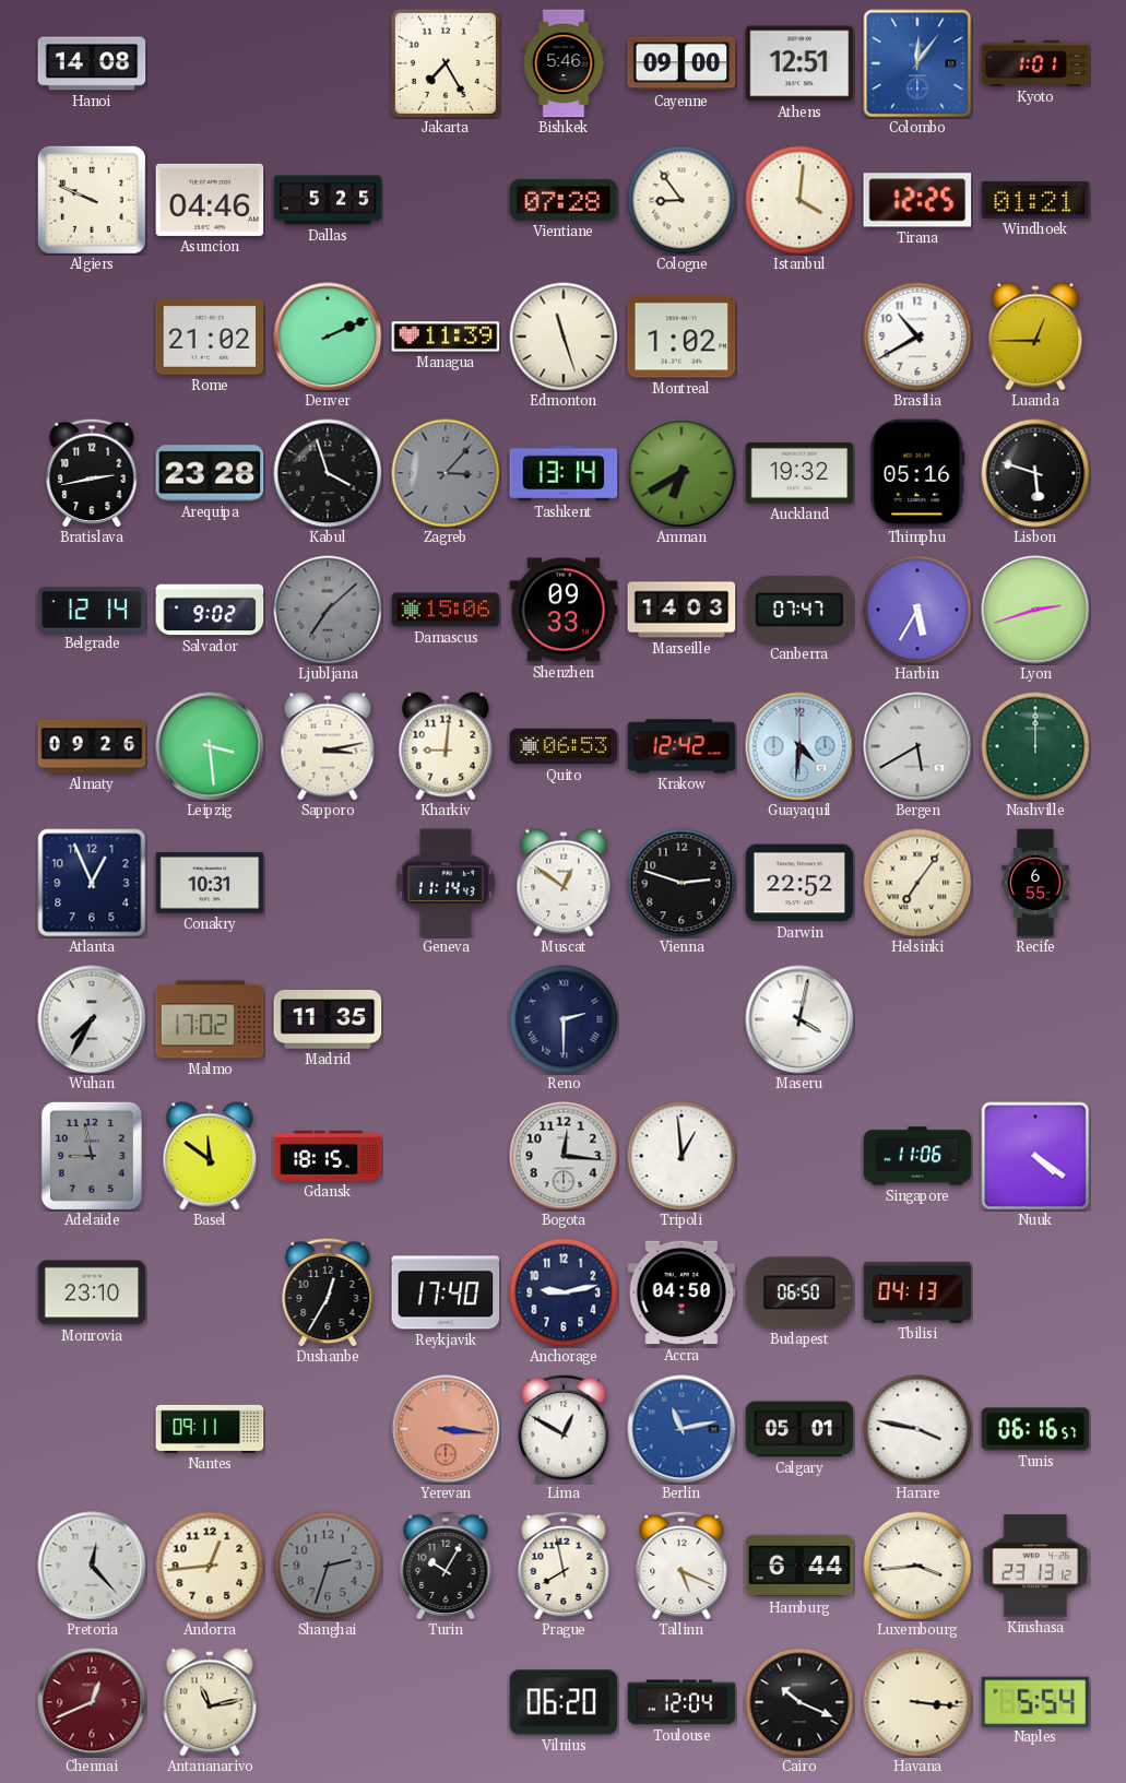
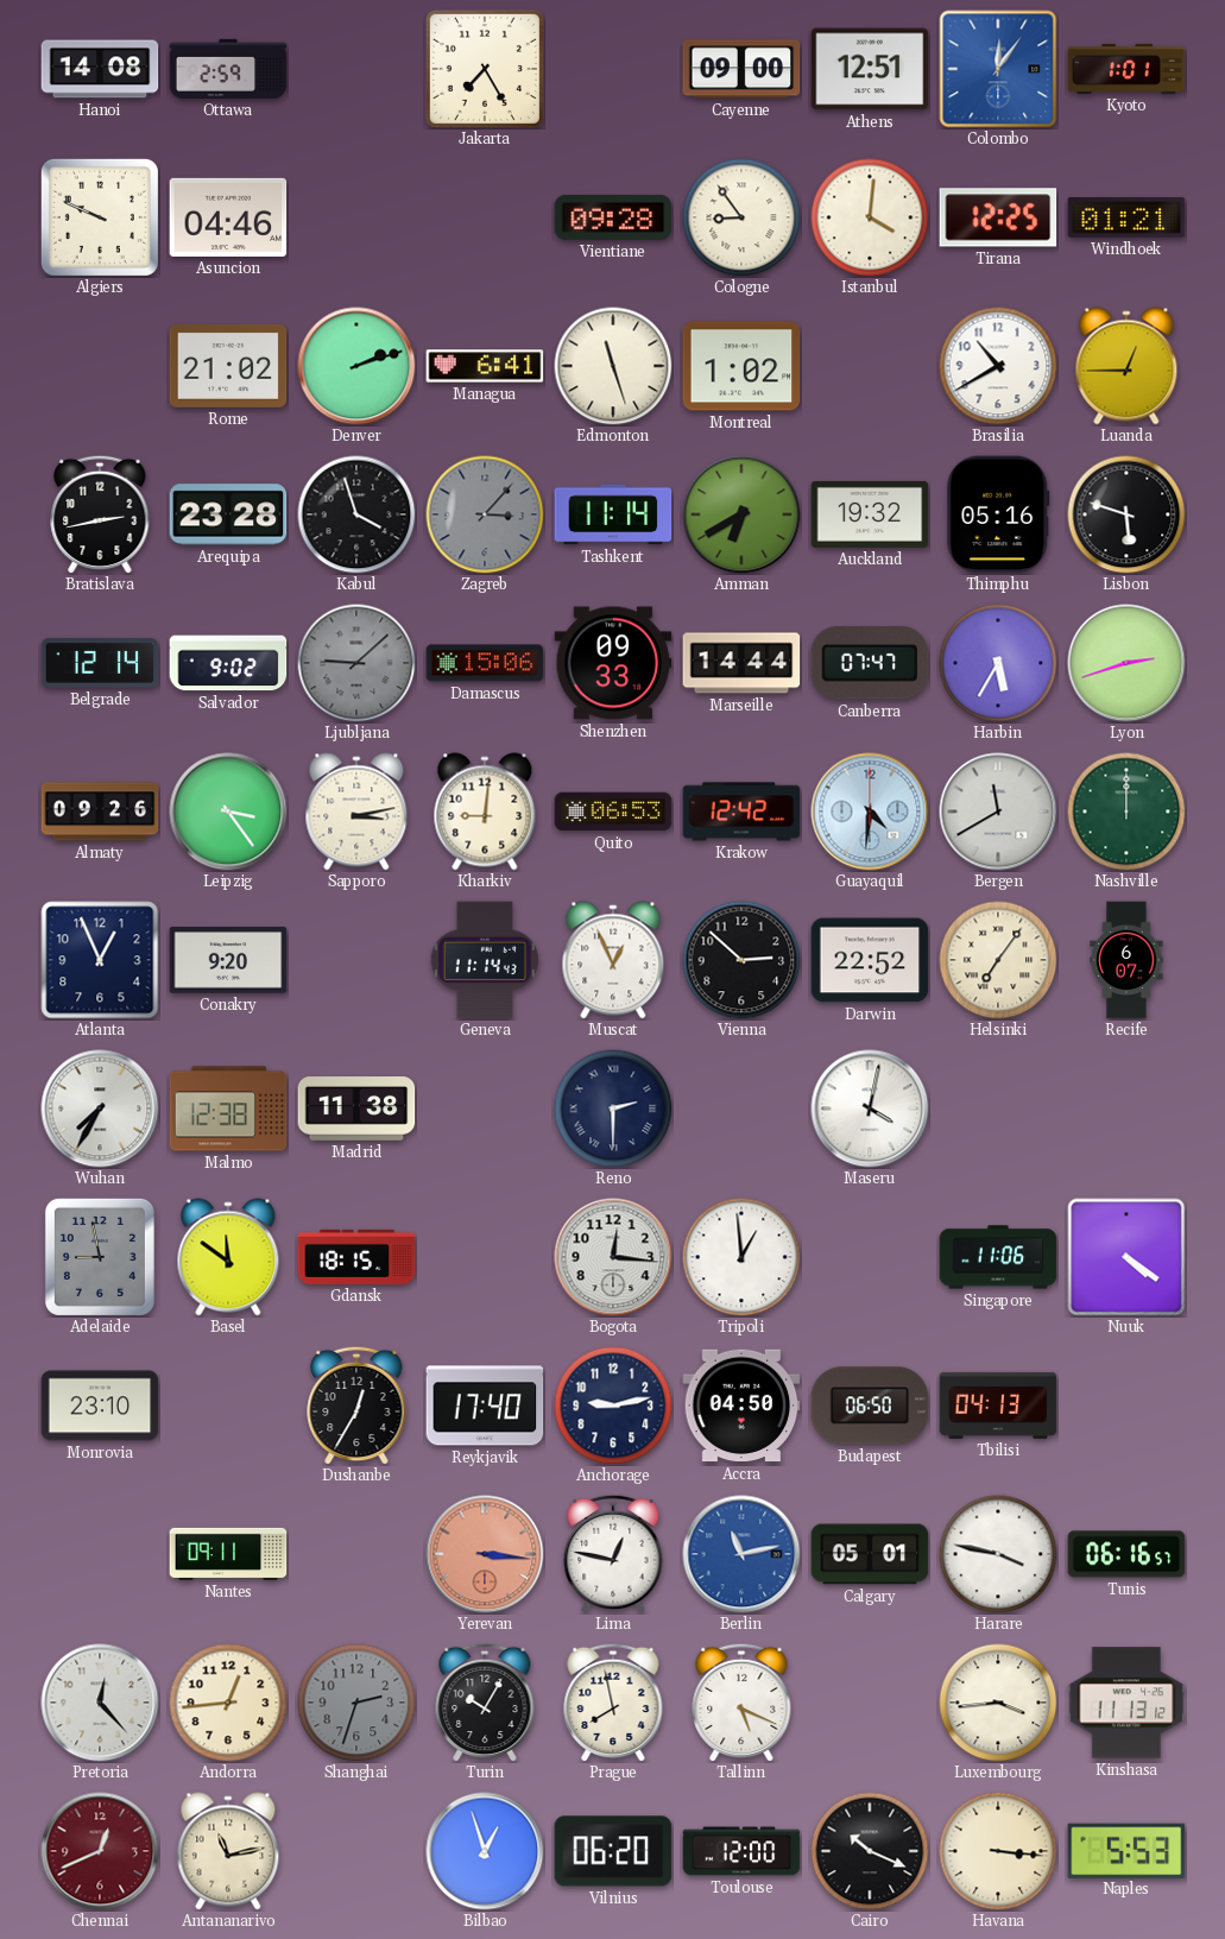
Ottawa: none -> 2:59 (228, 69)
Bishkek: 5:46 -> none (564, 63)
Dallas: 5:25 -> none (328, 200)
Vientiane: 07:28 -> 09:28 (613, 217)
Denver: 2:11 -> 2:12 (356, 366)
Managua: 11:39 -> 6:41 (485, 366)
Tashkent: 13:14 -> 11:14 (613, 514)
Ljubljana: 7:08 -> 9:08 (356, 663)
Marseille: 14:03 -> 14:44 (741, 663)
Leipzig: 3:29 -> 3:24 (228, 811)
Bergen: 5:40 -> 11:40 (998, 811)
Conakry: 10:31 -> 9:20 (228, 960)
Muscat: 12:51 -> 12:56 (613, 960)
Vienna: 2:48 -> 2:52 (741, 960)
Recife: 6:55 -> 6:07 (1126, 960)
Malmo: 17:02 -> 12:38 (228, 1109)
Madrid: 11:35 -> 11:38 (356, 1110)
Lima: 12:50 -> 12:47 (613, 1554)
Hamburg: 6:44 -> none (799, 1566)
Kinshasa: 23:13 -> 11:13 (1126, 1703)
Bilbao: none -> 12:57 (485, 1851)
Toulouse: 12:04 -> 12:00 (741, 1851)
Naples: 5:54 -> 5:53 (1126, 1850)
